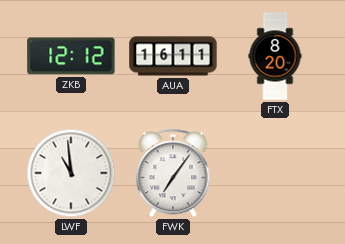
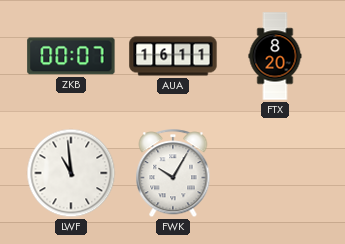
ZKB: 12:12 -> 00:07 (71, 56)
FWK: 7:06 -> 10:05 (173, 174)
